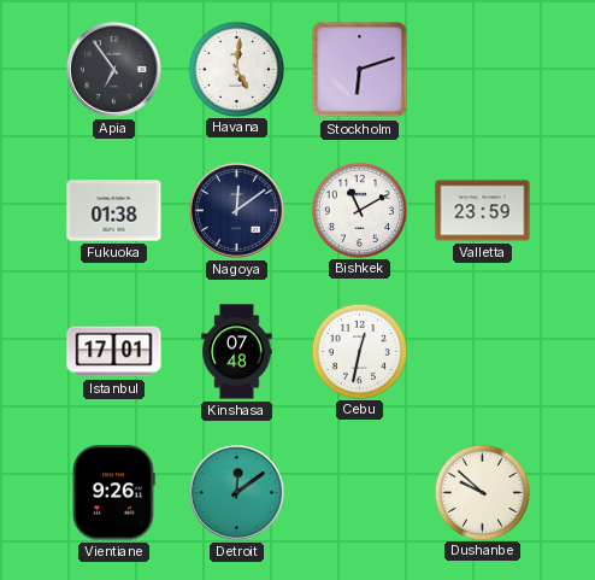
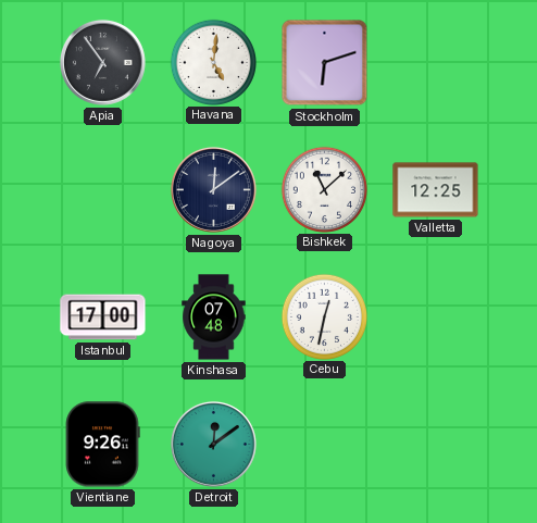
Fukuoka: 01:38 -> none (114, 211)
Bishkek: 11:10 -> 11:08 (324, 189)
Valletta: 23:59 -> 12:25 (436, 190)
Istanbul: 17:01 -> 17:00 (103, 317)
Dushanbe: 9:52 -> none (482, 492)
